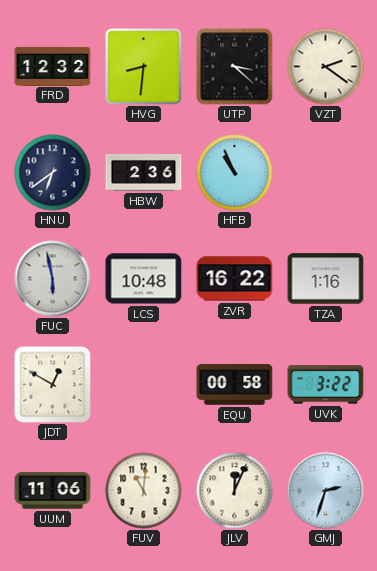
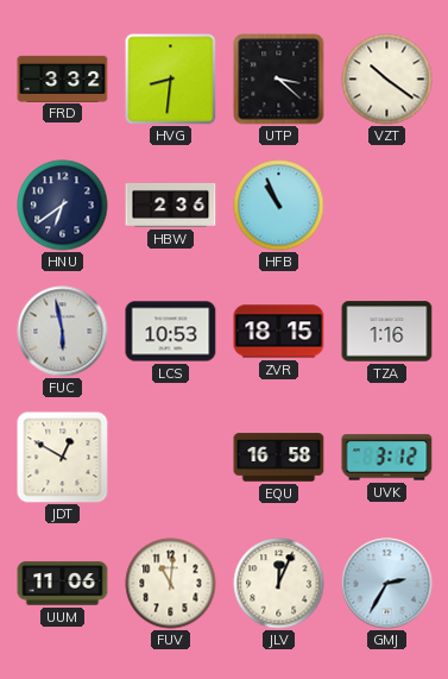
FRD: 12:32 -> 3:32 (63, 78)
VZT: 2:21 -> 10:21 (387, 80)
LCS: 10:48 -> 10:53 (171, 332)
ZVR: 16:22 -> 18:15 (279, 332)
EQU: 00:58 -> 16:58 (279, 458)
UVK: 3:22 -> 3:12 (387, 458)
GMJ: 2:33 -> 2:35 (387, 584)
